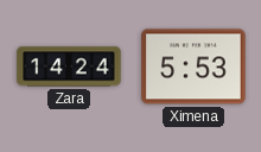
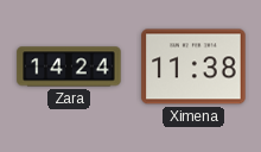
Ximena: 5:53 -> 11:38 (193, 66)
